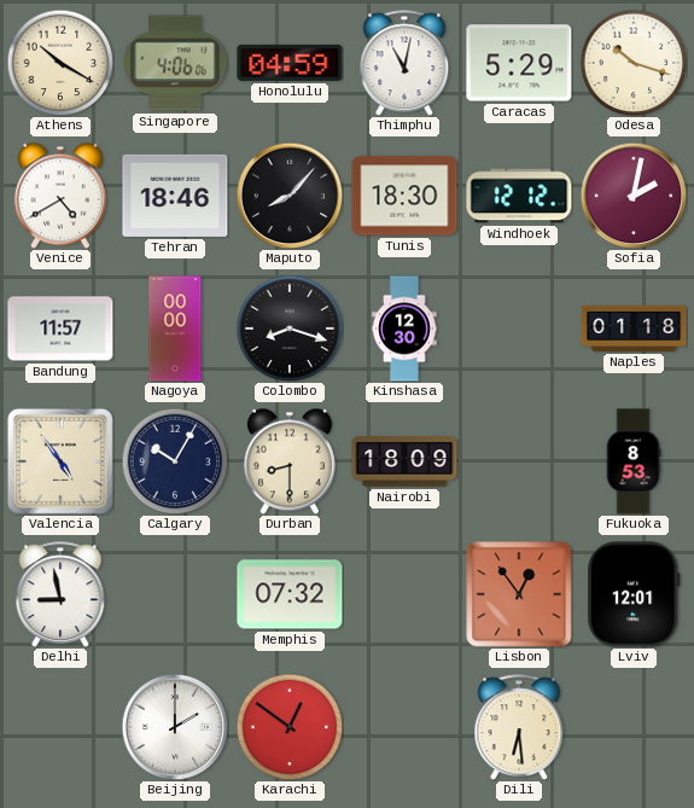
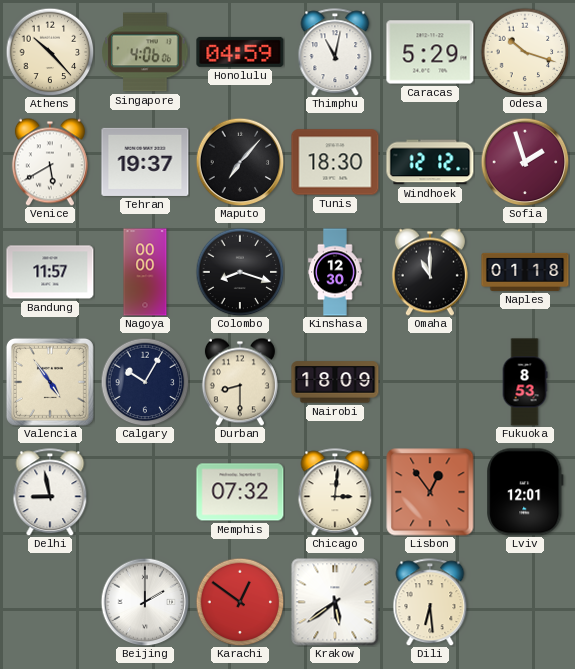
Athens: 10:20 -> 10:23 (50, 52)
Venice: 4:40 -> 5:40 (50, 162)
Tehran: 18:46 -> 19:37 (145, 162)
Maputo: 8:07 -> 7:07 (240, 162)
Sofia: 2:02 -> 1:57 (525, 162)
Omaha: none -> 11:00 (430, 272)
Chicago: none -> 3:01 (335, 492)
Krakow: none -> 5:39 (335, 602)
